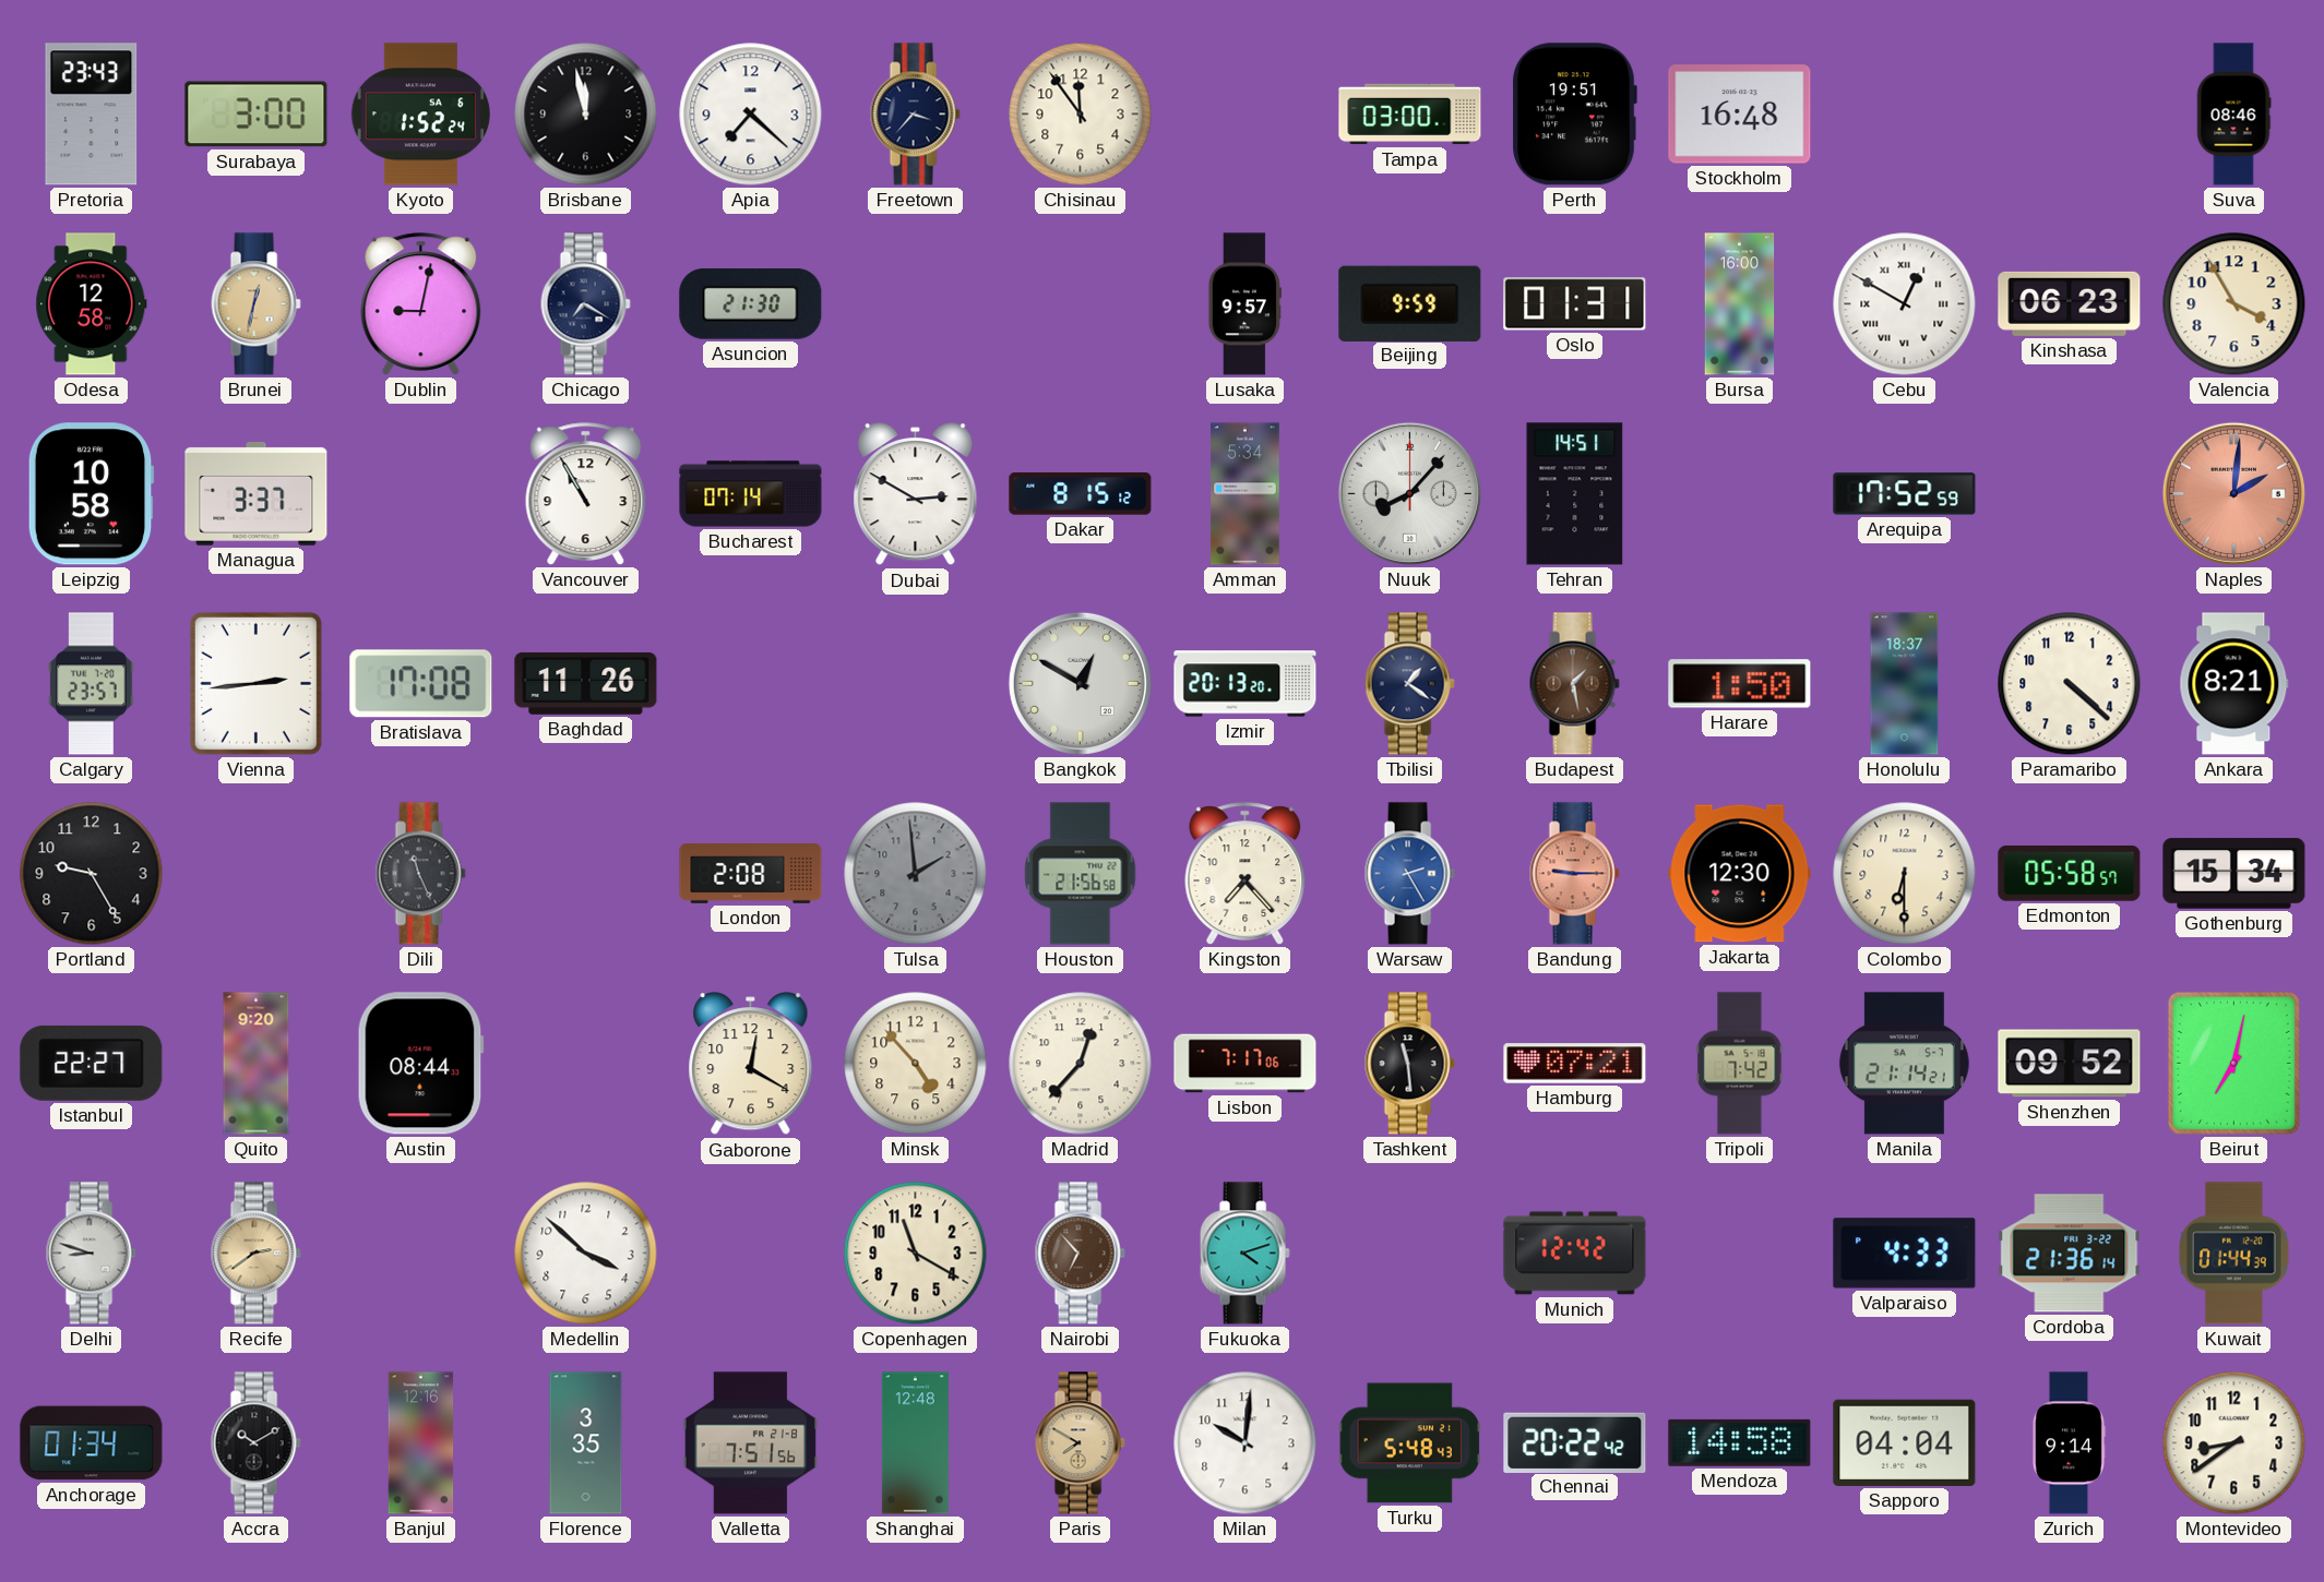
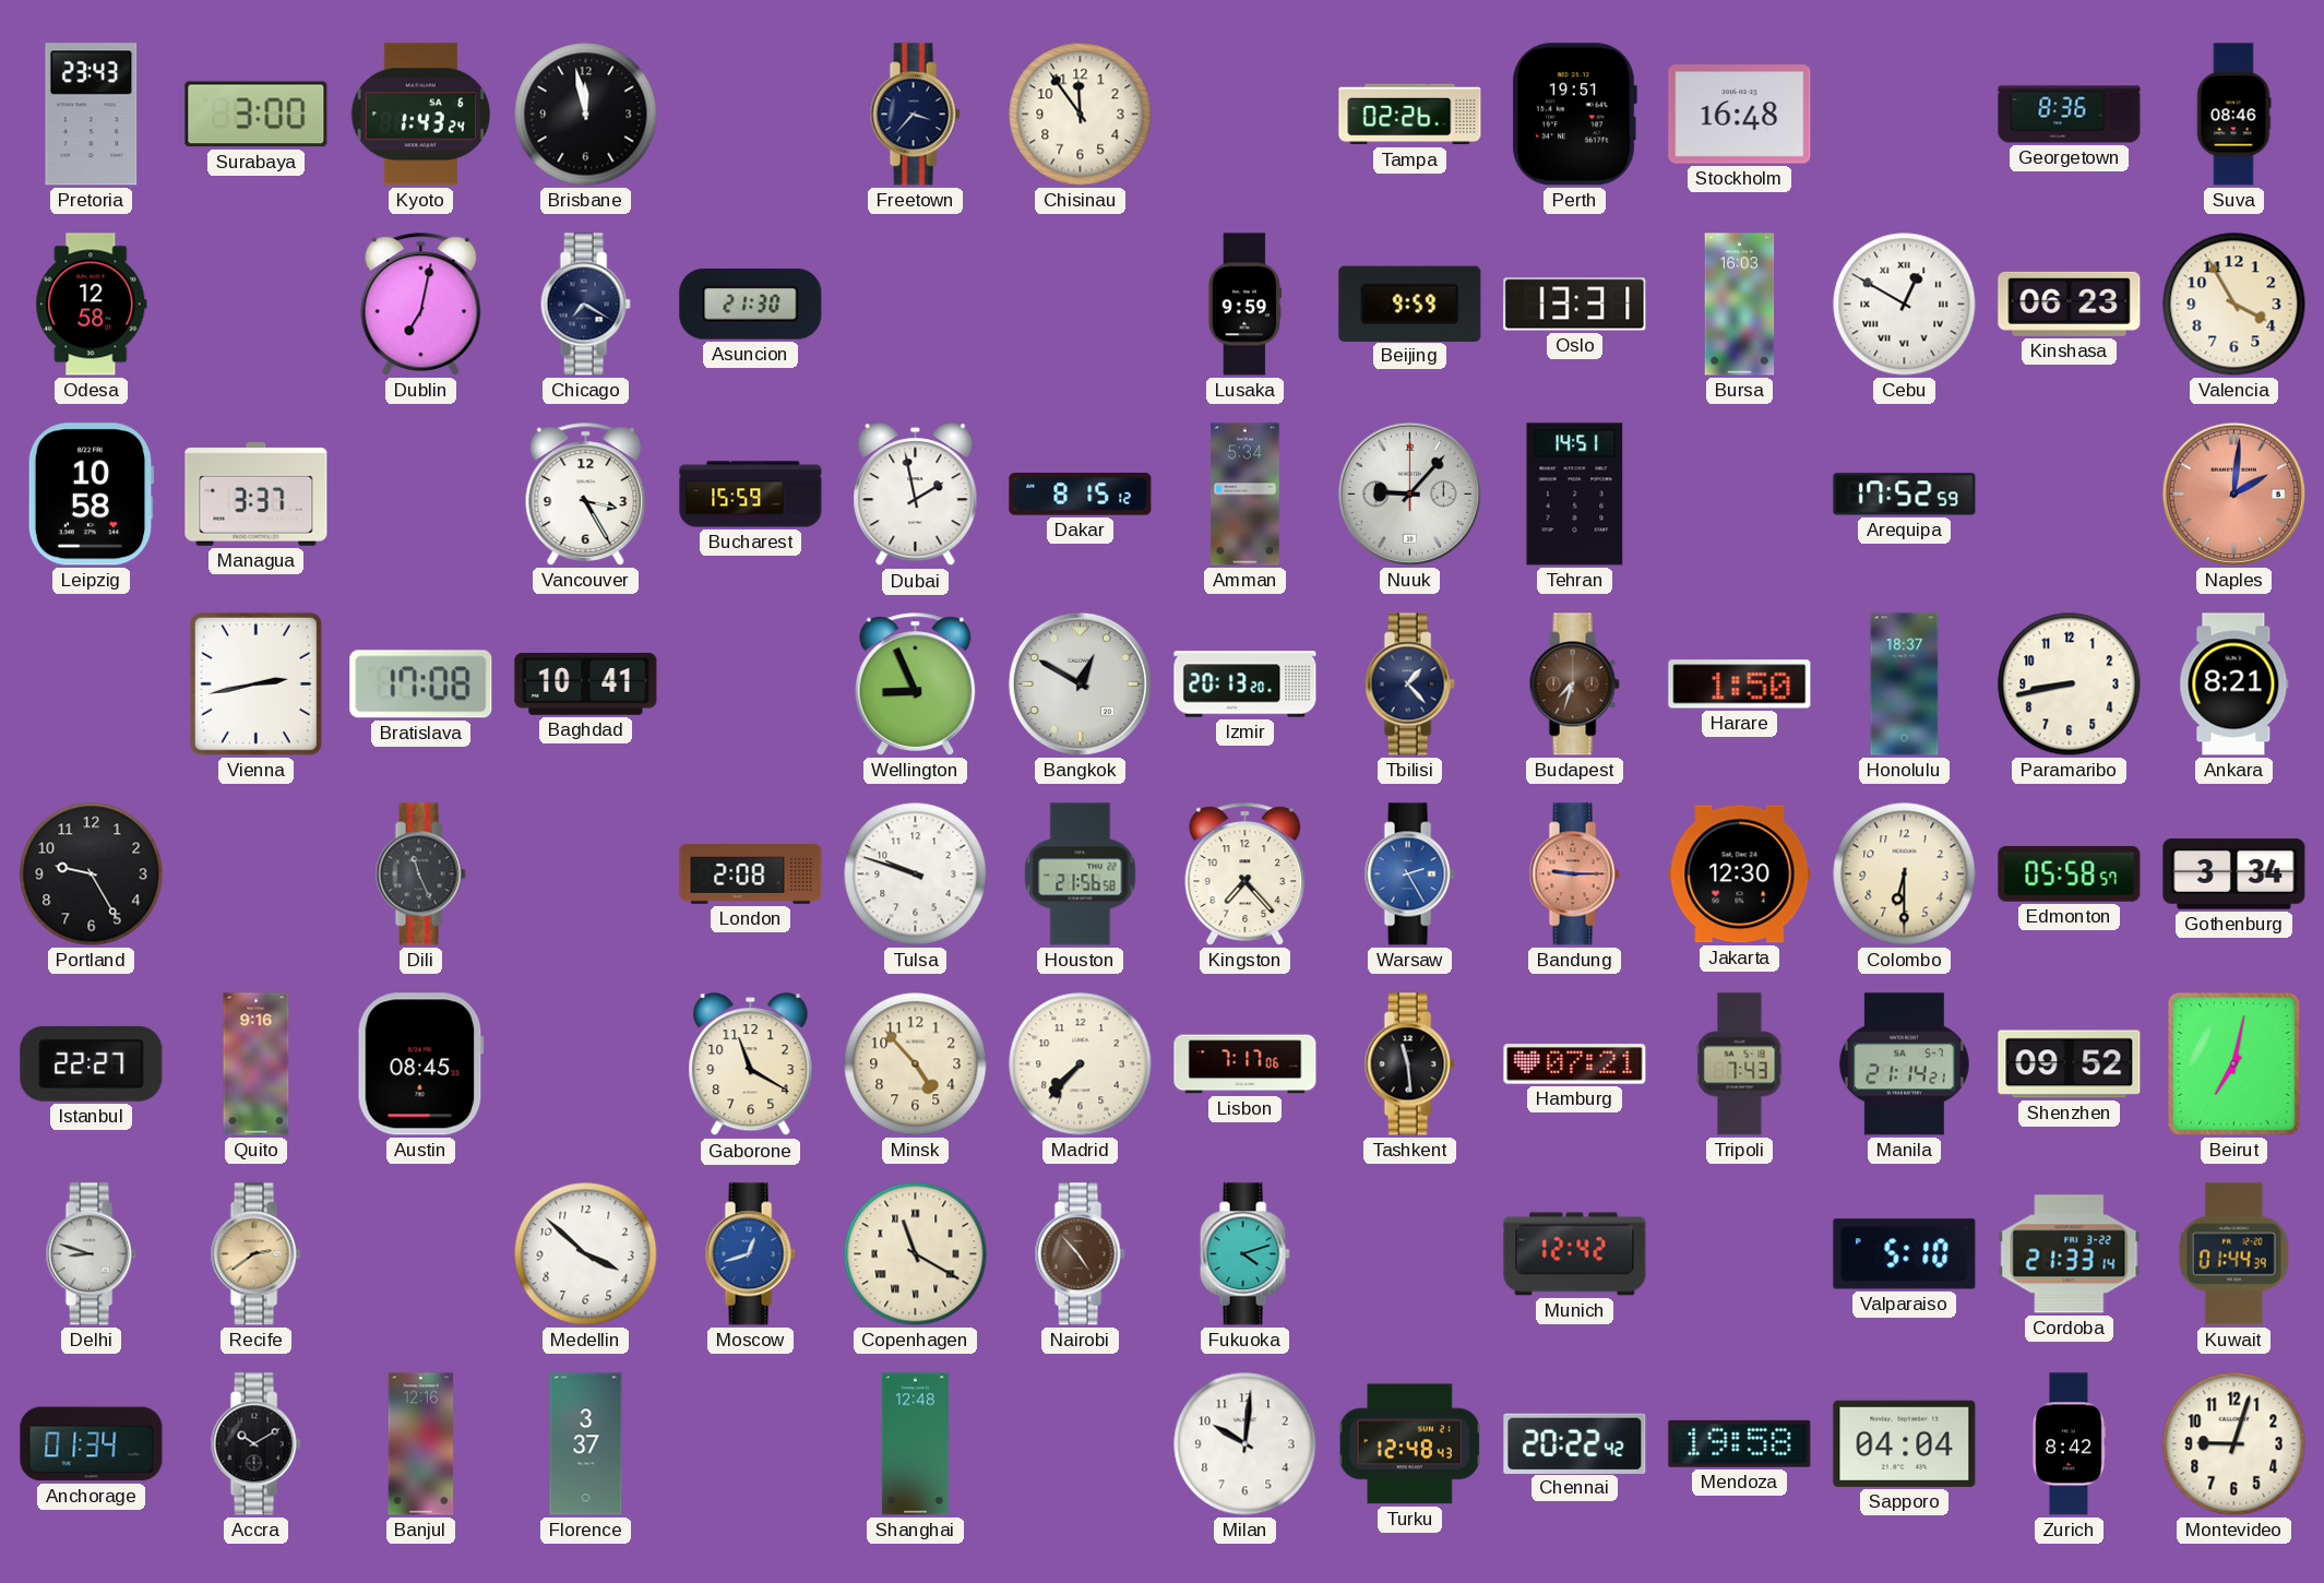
Kyoto: 1:52 -> 1:43 (420, 115)
Apia: 7:22 -> none (751, 115)
Tampa: 03:00 -> 02:26 (1410, 115)
Georgetown: none -> 8:36 (2070, 115)
Brunei: 12:32 -> none (255, 304)
Dublin: 9:02 -> 7:02 (421, 305)
Lusaka: 9:57 -> 9:59 (1244, 305)
Oslo: 01:31 -> 13:31 (1575, 305)
Bursa: 16:00 -> 16:03 (1740, 305)
Vancouver: 10:55 -> 3:25 (586, 495)
Bucharest: 07:14 -> 15:59 (751, 495)
Dubai: 2:50 -> 1:58 (916, 495)
Nuuk: 8:07 -> 9:07 (1409, 493)
Calgary: 23:57 -> none (92, 684)
Vienna: 2:44 -> 2:43 (255, 683)
Baghdad: 11:26 -> 10:41 (586, 683)
Wellington: none -> 8:56 (916, 685)
Tbilisi: 1:21 -> 1:23 (1409, 685)
Budapest: 1:28 -> 7:33 (1574, 685)
Paramaribo: 4:22 -> 8:43 (2070, 685)
Tulsa: 1:59 -> 9:48 (916, 874)
Tulsa dial: grey -> white (916, 874)
Gothenburg: 15:34 -> 3:34 (2234, 874)
Quito: 9:20 -> 9:16 (257, 1064)
Austin: 08:44 -> 08:45 (420, 1064)
Gaborone: 12:20 -> 11:20 (751, 1064)
Madrid: 12:37 -> 7:37 (1081, 1064)
Tripoli: 7:42 -> 7:43 (1740, 1064)
Moscow: none -> 12:42 (750, 1254)
Copenhagen numerals: Arabic -> Roman (916, 1254)
Nairobi: 6:53 -> 4:53 (1080, 1254)
Valparaiso: 4:33 -> 5:10 (1905, 1254)
Cordoba: 21:36 -> 21:33 (2070, 1254)
Florence: 3:35 -> 3:37 (586, 1444)
Valletta: 7:51 -> none (750, 1443)
Paris: 7:50 -> none (1080, 1443)
Turku: 5:48 -> 12:48 (1409, 1444)
Mendoza: 14:58 -> 19:58 (1740, 1443)
Zurich: 9:14 -> 8:42 (2069, 1444)
Montevideo: 8:39 -> 9:03 (2234, 1444)
